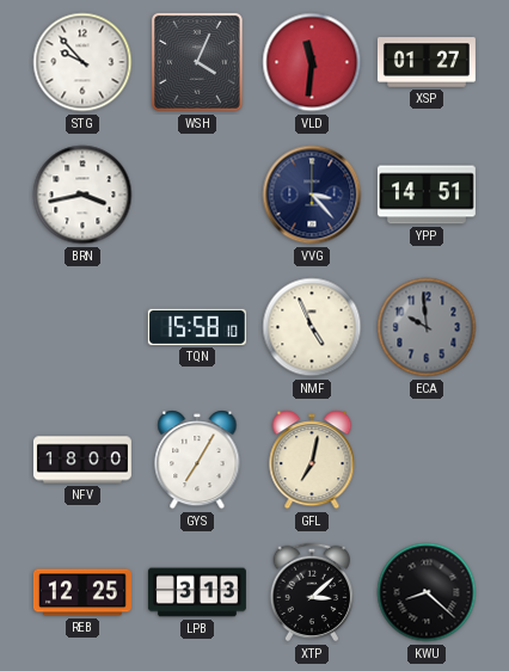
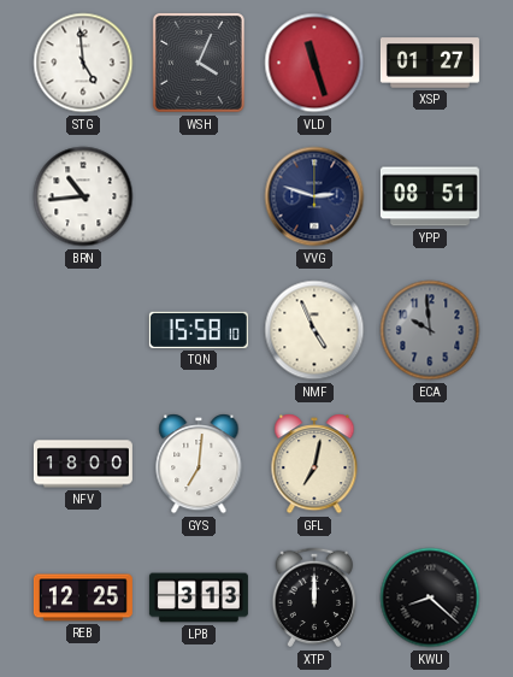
STG: 9:53 -> 4:59 (83, 63)
VLD: 11:31 -> 11:27 (314, 63)
BRN: 3:43 -> 10:44 (83, 196)
VVG: 3:23 -> 2:48 (314, 196)
YPP: 14:51 -> 08:51 (430, 196)
GYS: 7:05 -> 7:01 (199, 464)
XTP: 3:08 -> 12:00 (314, 597)
